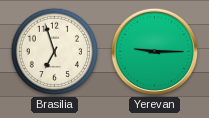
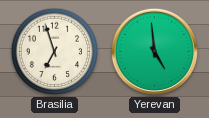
Yerevan: 9:15 -> 4:59 (154, 51)
